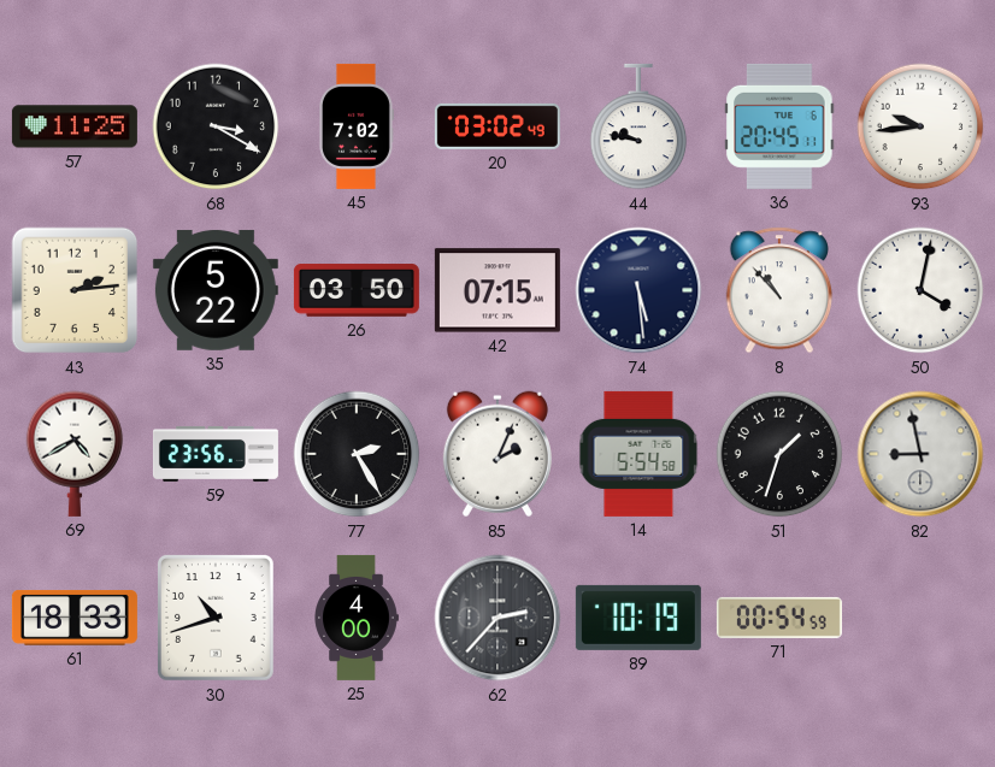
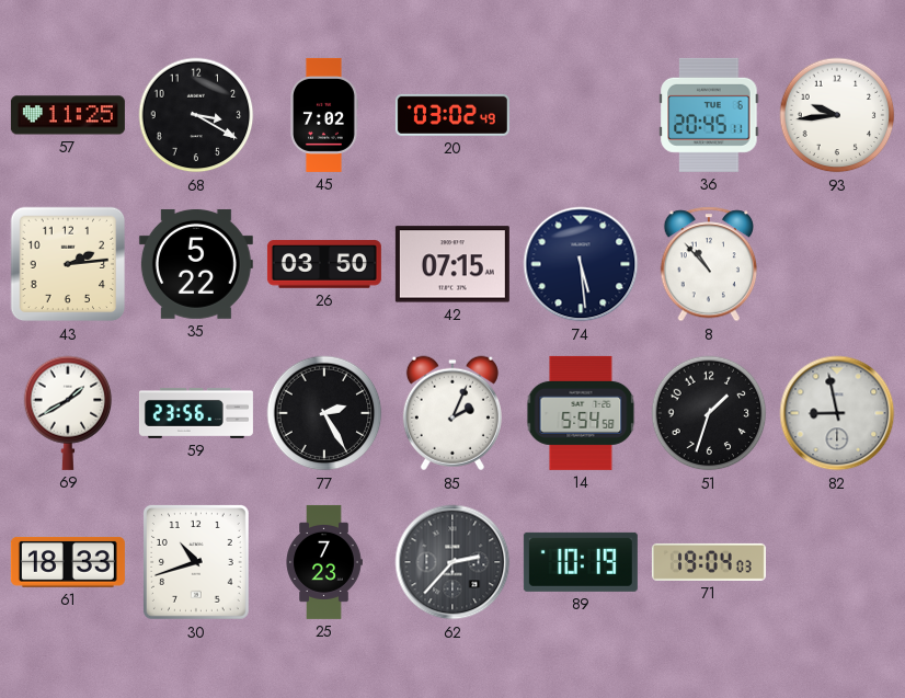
44: 9:47 -> none (638, 126)
50: 4:02 -> none (920, 290)
69: 4:40 -> 1:40 (68, 413)
25: 4:00 -> 7:23 (324, 562)
71: 00:54 -> 19:04 (709, 562)
